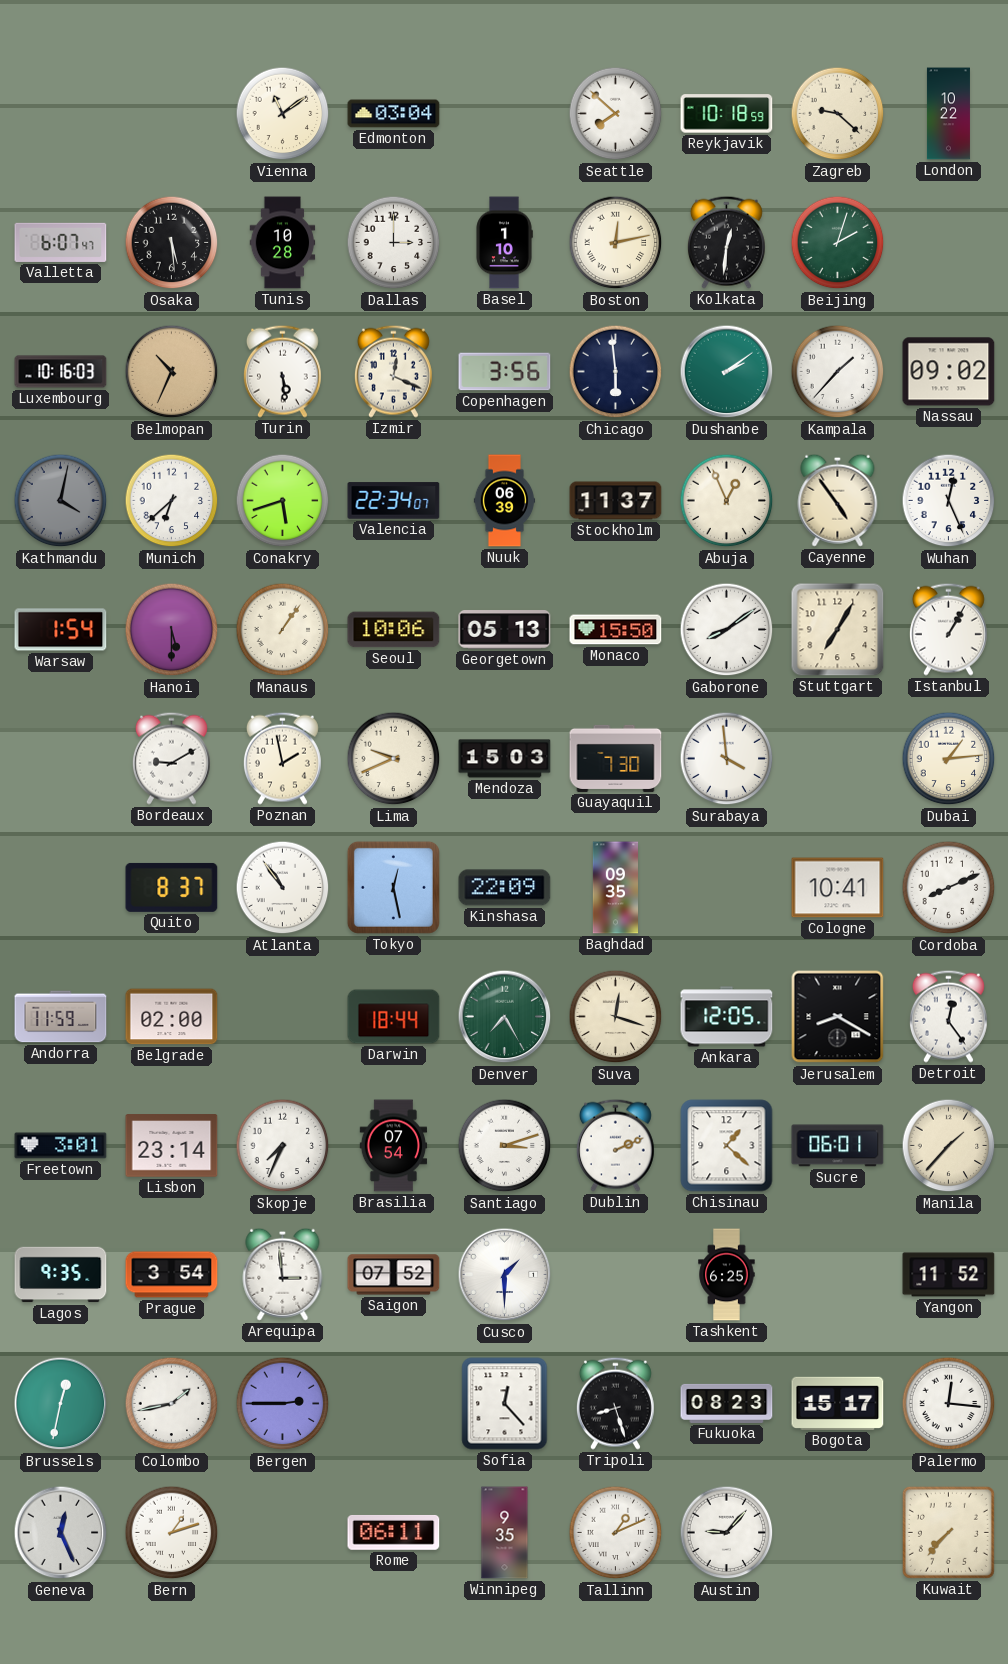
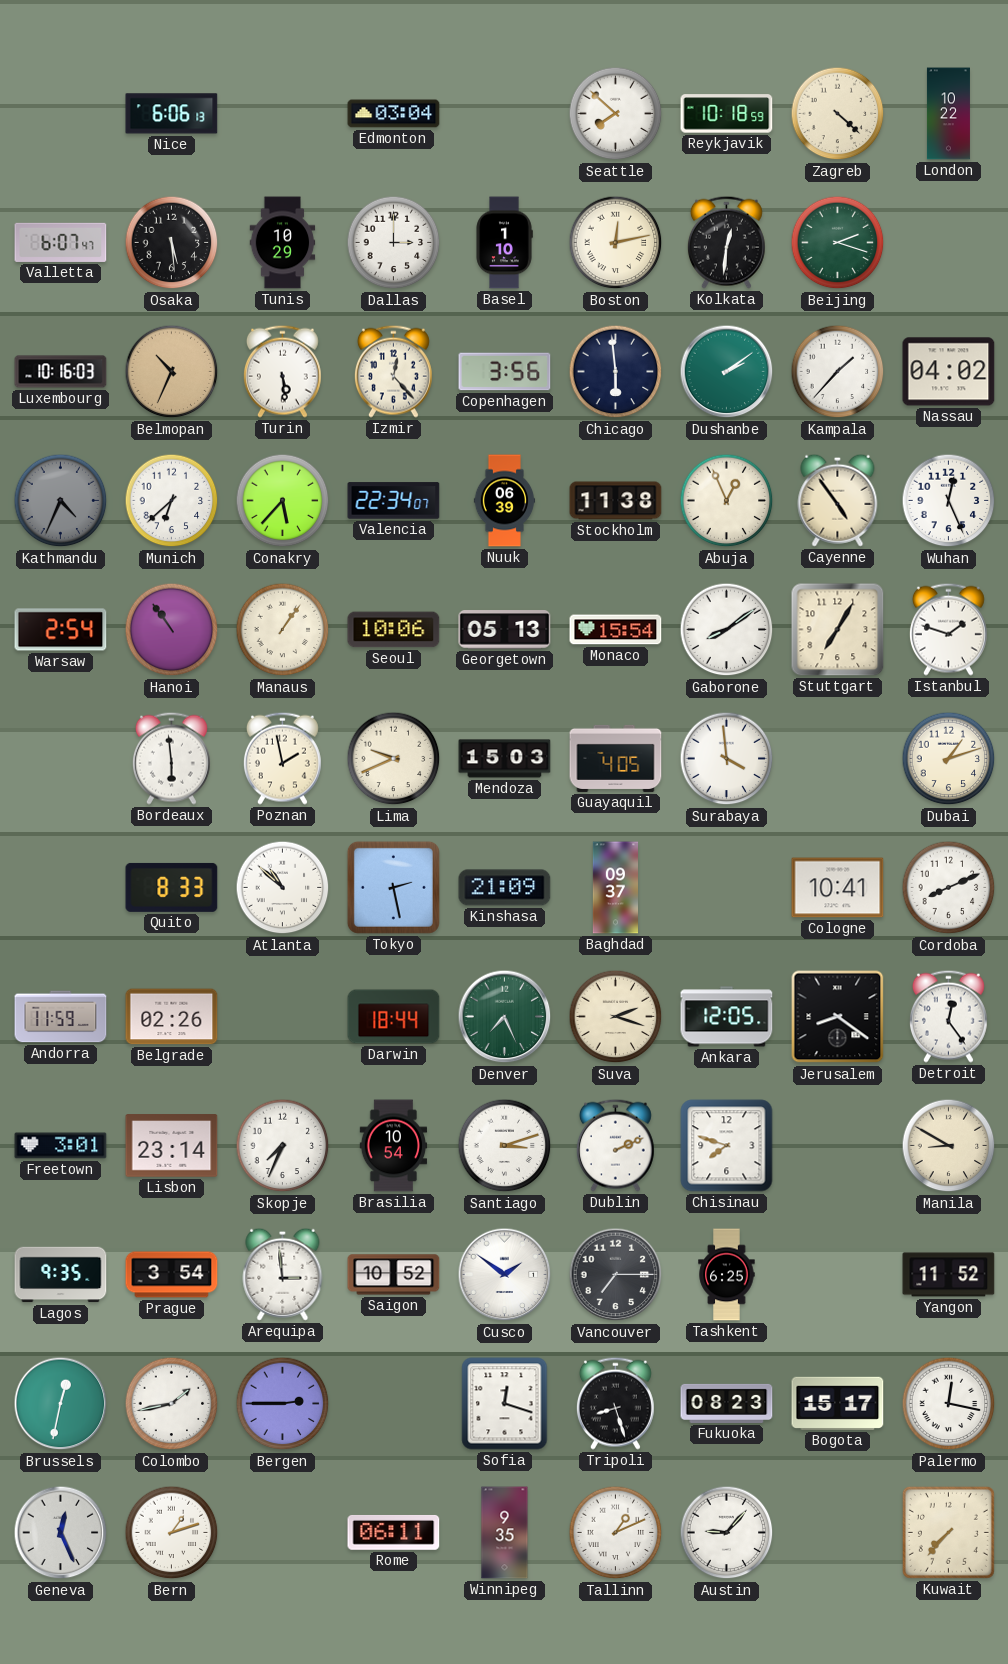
Nice: none -> 6:06 (172, 114)
Vienna: 11:09 -> none (283, 114)
Zagreb: 9:22 -> 4:22 (838, 114)
Tunis: 10:28 -> 10:29 (283, 243)
Beijing: 2:03 -> 2:18 (838, 243)
Izmir: 12:19 -> 12:23 (393, 371)
Nassau: 09:02 -> 04:02 (949, 372)
Kathmandu: 4:02 -> 4:34 (61, 501)
Conakry: 5:42 -> 5:37 (283, 501)
Stockholm: 11:37 -> 11:38 (616, 501)
Warsaw: 1:54 -> 2:54 (61, 630)
Hanoi: 5:30 -> 10:54 (172, 630)
Monaco: 15:50 -> 15:54 (616, 630)
Istanbul: 1:05 -> 1:48 (948, 629)
Bordeaux: 9:10 -> 5:59 (171, 758)
Guayaquil: 7:30 -> 4:05 (616, 758)
Dubai: 1:14 -> 1:12 (949, 759)
Quito: 8:37 -> 8:33 (172, 887)
Atlanta: 10:54 -> 10:52 (283, 888)
Tokyo: 12:28 -> 2:28 (393, 887)
Kinshasa: 22:09 -> 21:09 (505, 888)
Baghdad: 09:35 -> 09:37 (616, 888)
Belgrade: 02:00 -> 02:26 (172, 1017)
Denver: 7:25 -> 7:26 (505, 1017)
Suva: 12:18 -> 2:18 (616, 1017)
Jerusalem: 8:20 -> 8:21 (838, 1017)
Brasilia: 07:54 -> 10:54 (394, 1146)
Chisinau: 1:22 -> 7:48 (727, 1146)
Sucre: 06:01 -> none (838, 1146)
Manila: 1:37 -> 8:50 (949, 1146)
Saigon: 07:52 -> 10:52 (394, 1275)
Cusco: 1:30 -> 1:51 (505, 1275)
Vancouver: none -> 7:15 (616, 1275)
Sofia: 12:23 -> 12:18 (505, 1404)
Palermo: 12:16 -> 12:17 (949, 1404)
